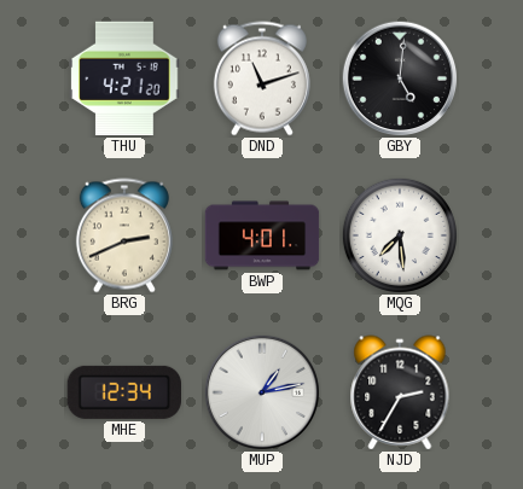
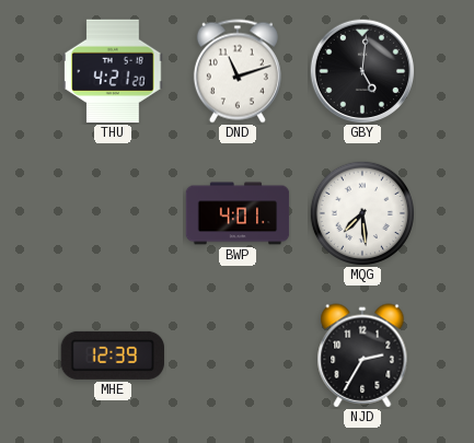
BRG: 2:41 -> none (124, 235)
MHE: 12:34 -> 12:39 (112, 355)
MUP: 1:13 -> none (262, 392)
